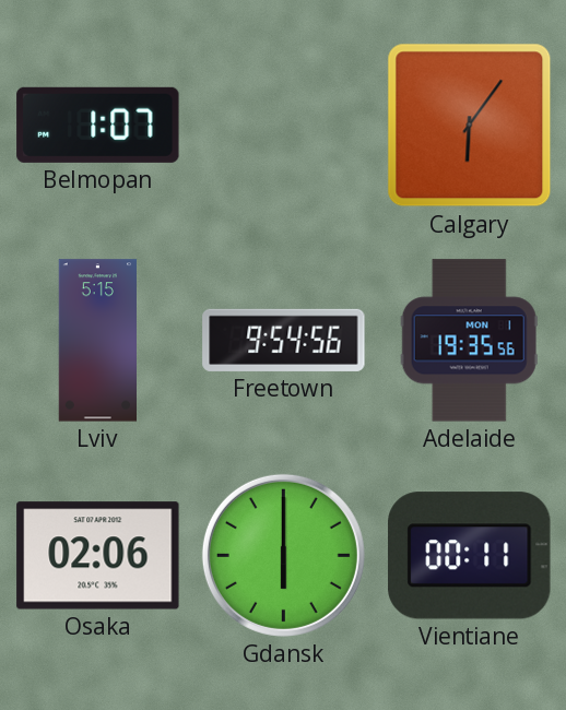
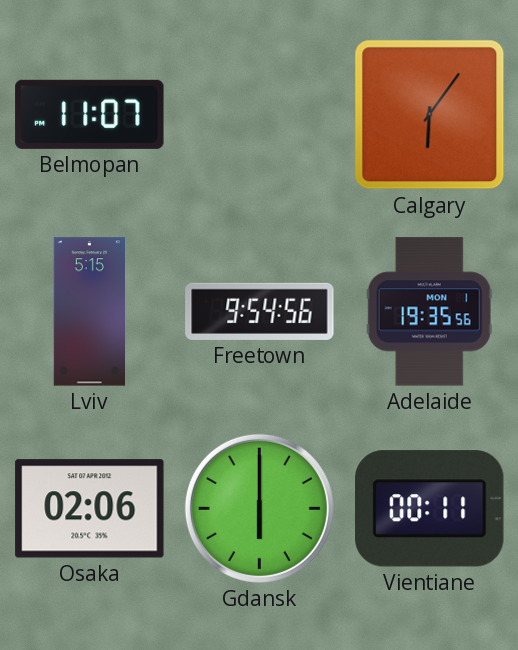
Belmopan: 1:07 -> 11:07 (90, 114)
